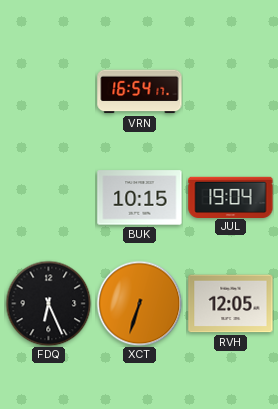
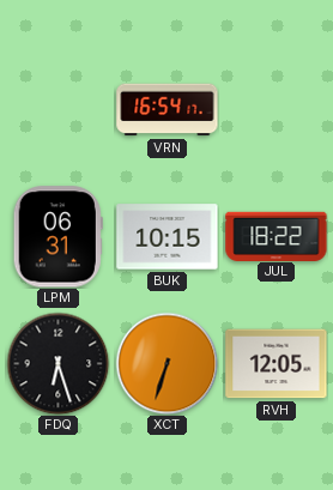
LPM: none -> 06:31 (57, 237)
JUL: 19:04 -> 18:22 (277, 236)
FDQ: 6:26 -> 6:27 (57, 363)
